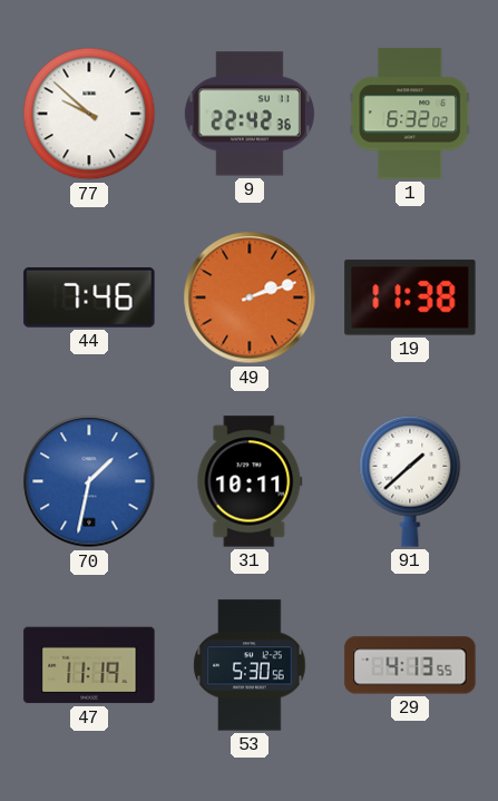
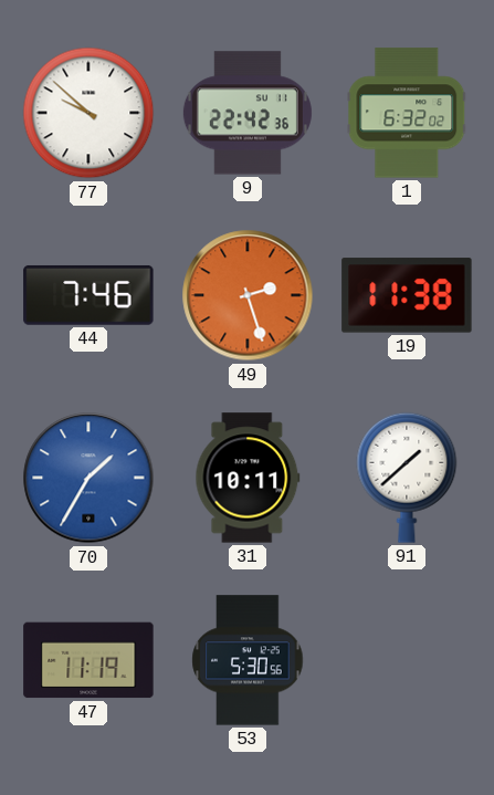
49: 2:12 -> 2:27 (248, 295)
70: 1:32 -> 1:35 (88, 478)
29: 4:13 -> none (410, 665)
